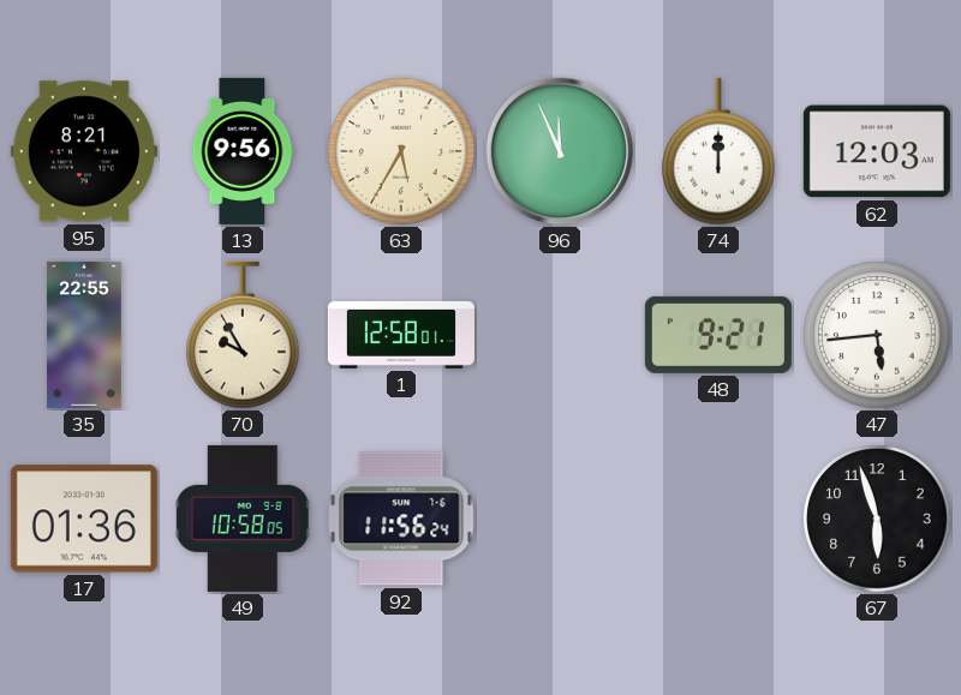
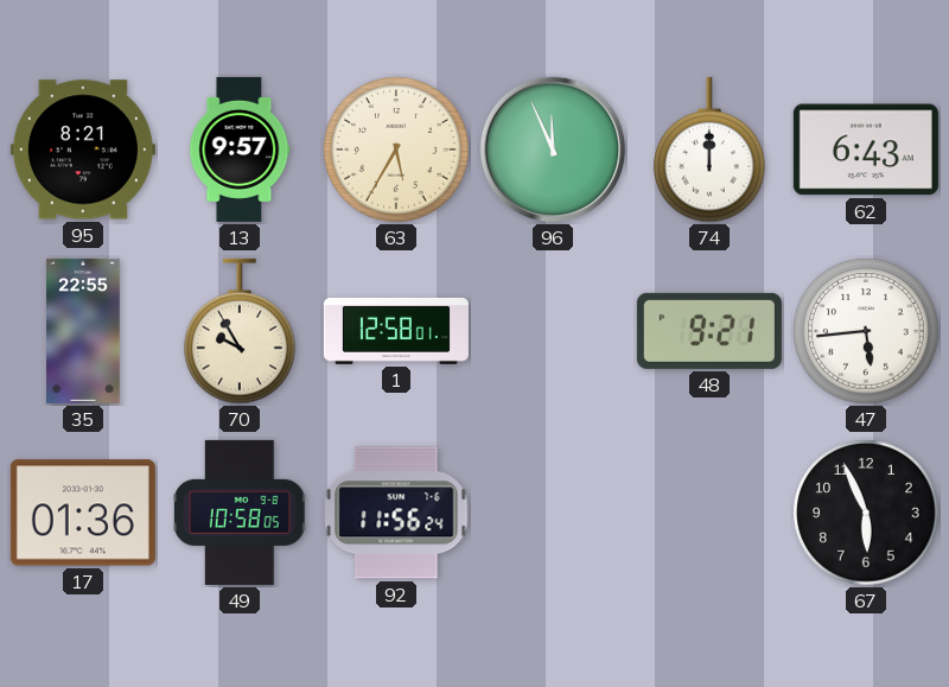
13: 9:56 -> 9:57 (240, 150)
62: 12:03 -> 6:43 (866, 150)
67: 5:57 -> 5:56 (866, 513)
